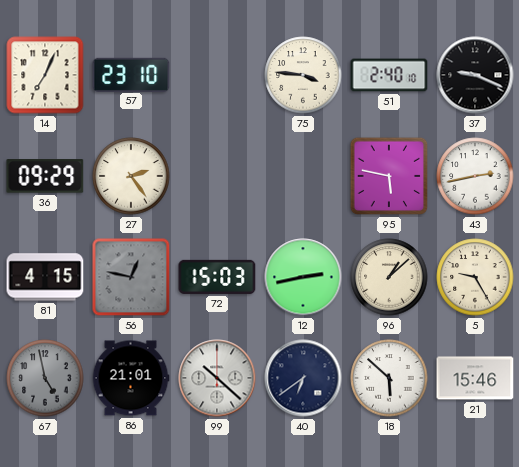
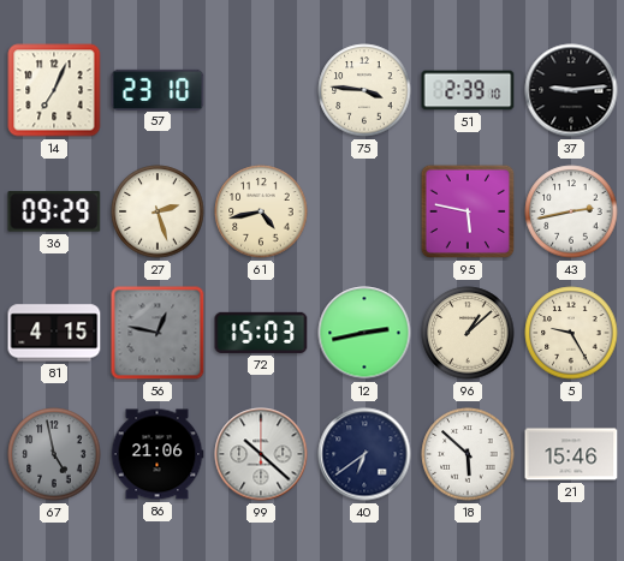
51: 2:40 -> 2:39 (468, 90)
37: 9:19 -> 9:14 (571, 90)
27: 2:24 -> 2:27 (158, 211)
61: none -> 4:43 (261, 211)
86: 21:01 -> 21:06 (158, 454)
